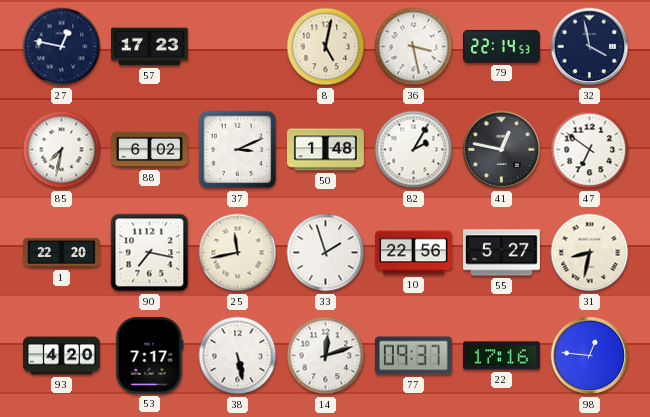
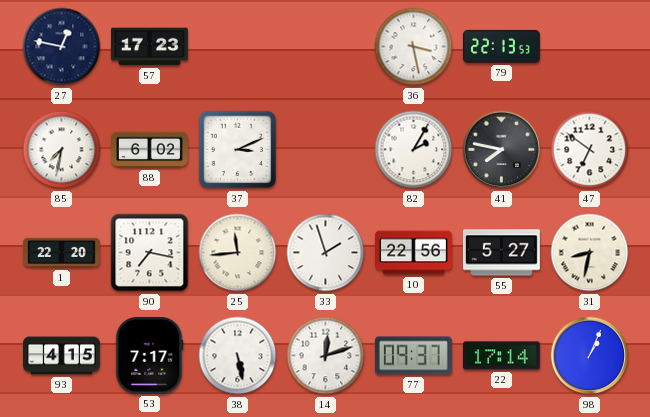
8: 5:02 -> none (326, 47)
79: 22:14 -> 22:13 (501, 46)
32: 3:58 -> none (590, 47)
50: 1:48 -> none (325, 150)
41: 12:47 -> 7:47 (502, 150)
25: 11:43 -> 11:44 (238, 253)
93: 4:20 -> 4:15 (62, 356)
22: 17:16 -> 17:14 (501, 356)
98: 12:46 -> 1:04 (590, 356)
